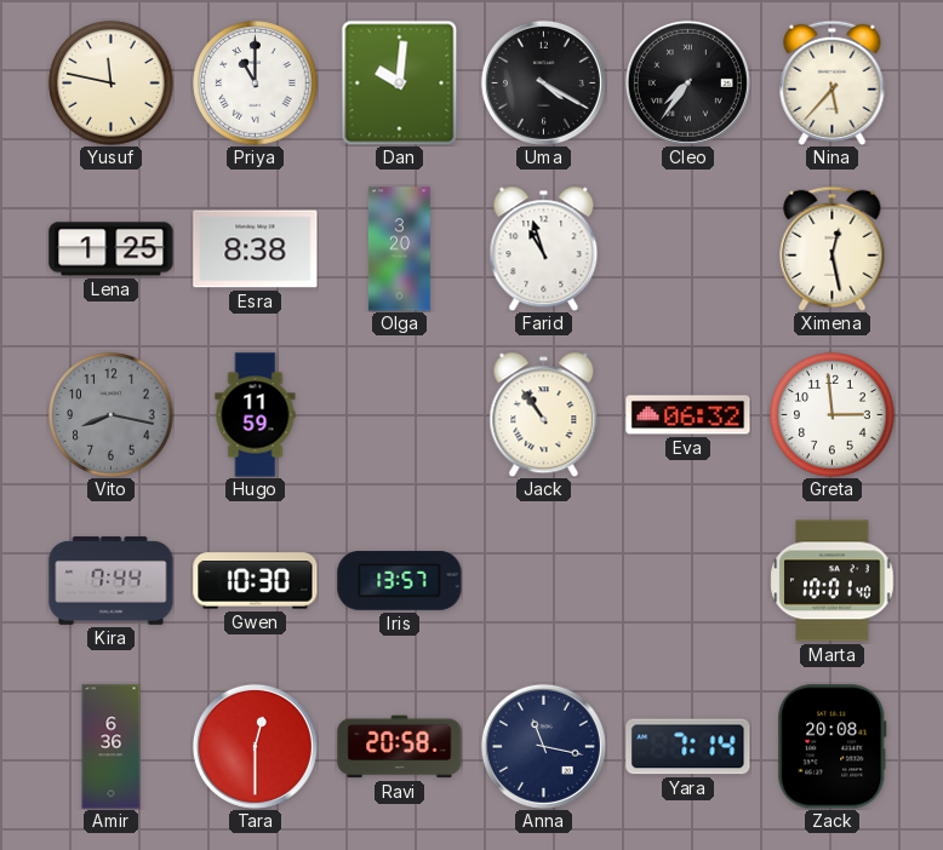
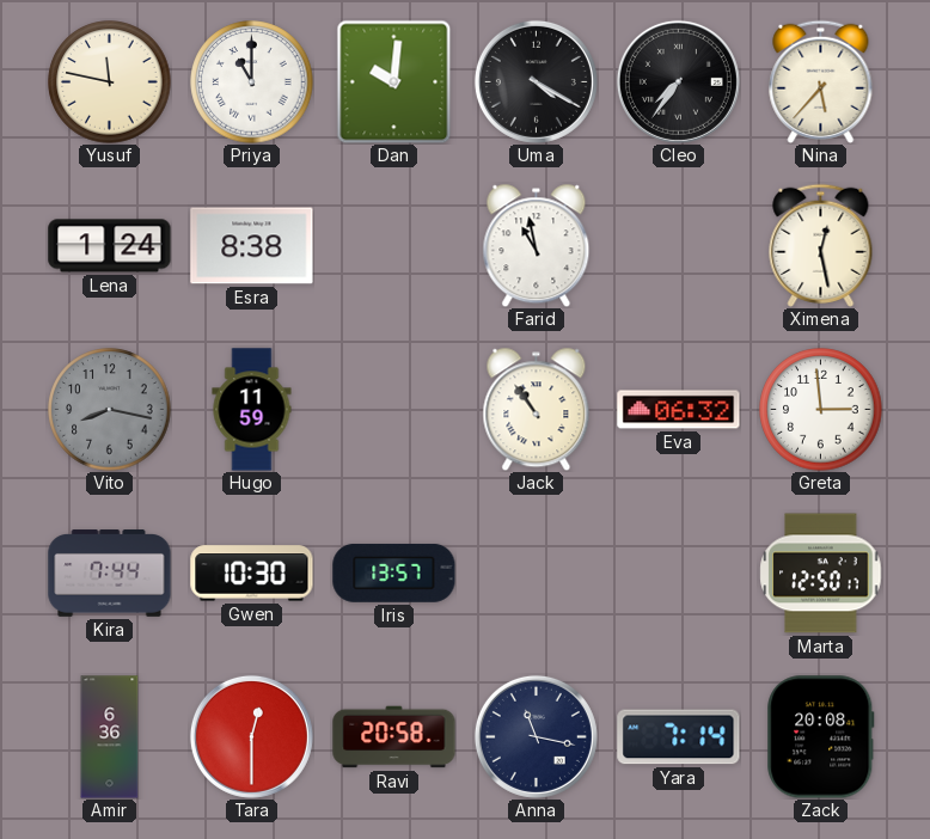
Lena: 1:25 -> 1:24 (110, 246)
Olga: 3:20 -> none (399, 249)
Farid: 10:57 -> 10:58 (537, 245)
Marta: 10:01 -> 12:50 (821, 574)
